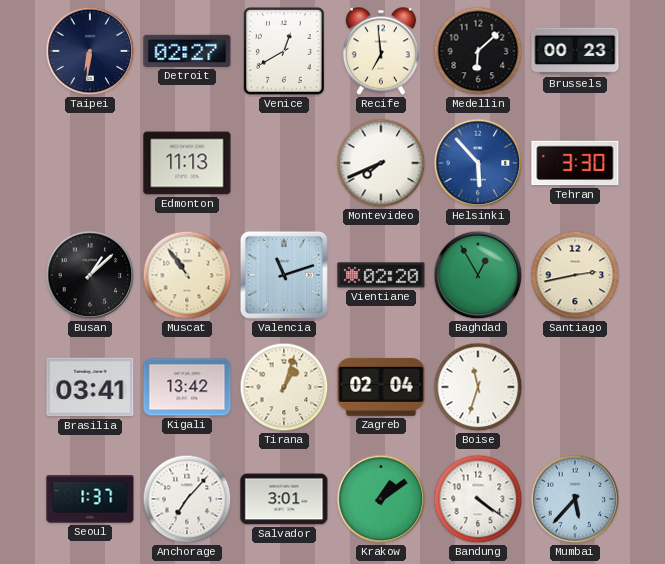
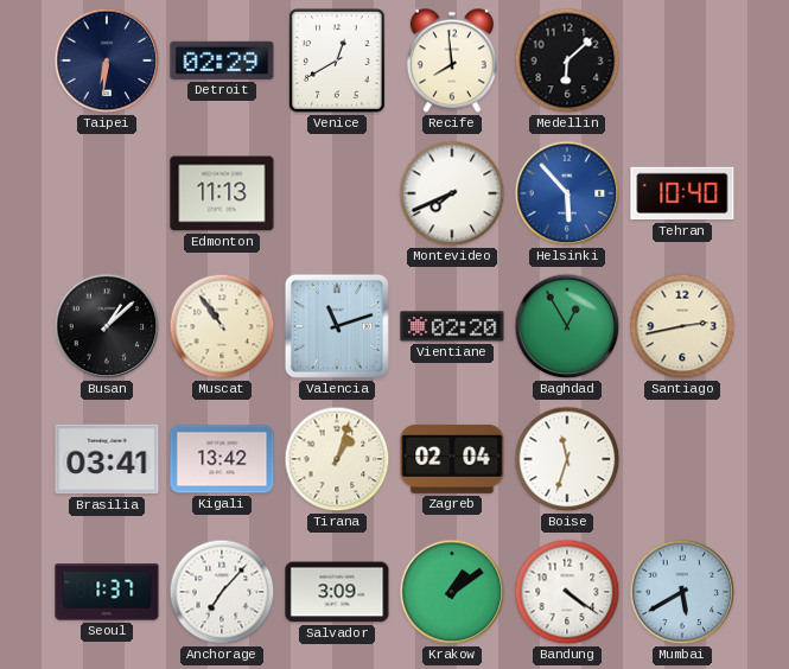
Detroit: 02:27 -> 02:29 (222, 60)
Recife: 6:59 -> 7:59 (452, 60)
Brussels: 00:23 -> none (575, 51)
Tehran: 3:30 -> 10:40 (682, 193)
Salvador: 3:01 -> 3:09 (337, 592)
Mumbai: 5:37 -> 5:40 (682, 592)
